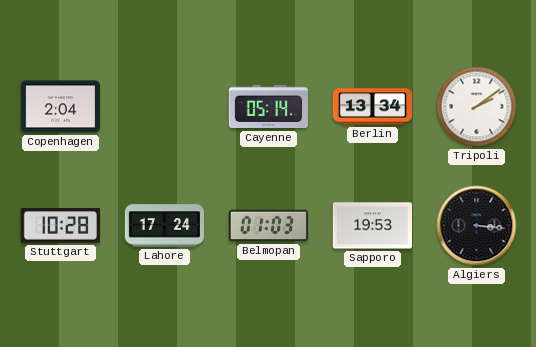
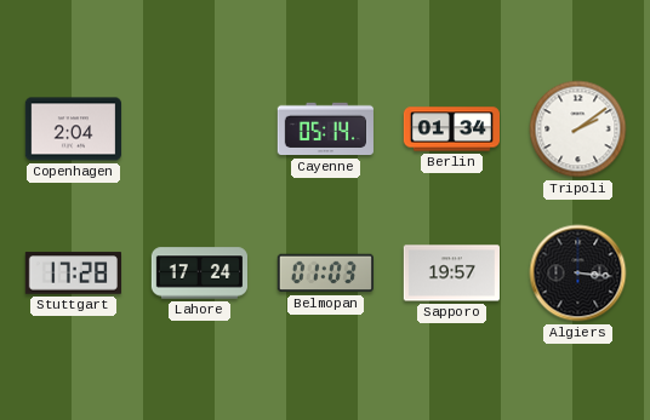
Berlin: 13:34 -> 01:34 (451, 130)
Stuttgart: 10:28 -> 17:28 (73, 274)
Sapporo: 19:53 -> 19:57 (451, 274)
